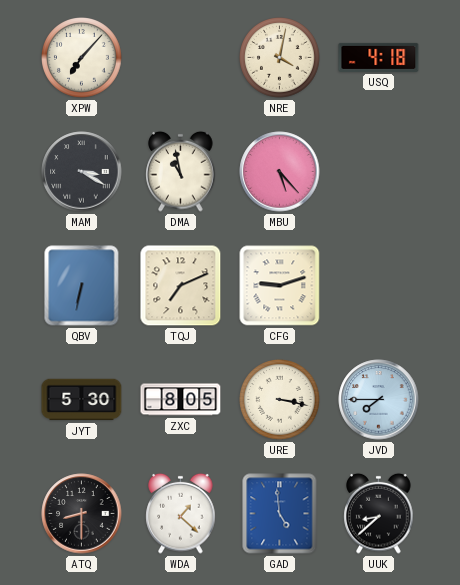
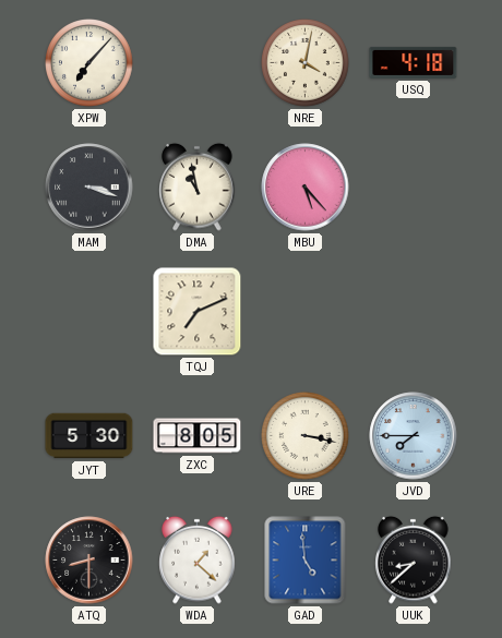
MAM: 3:20 -> 3:18 (89, 188)
QBV: 6:32 -> none (82, 286)
CFG: 9:12 -> none (280, 286)
